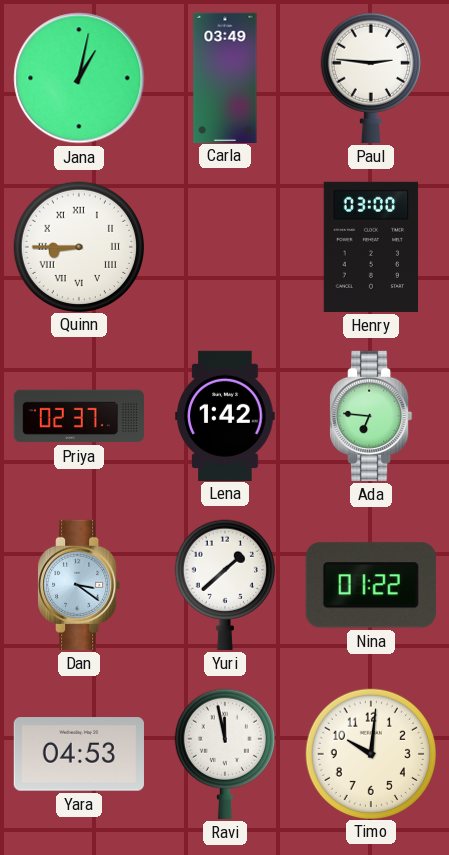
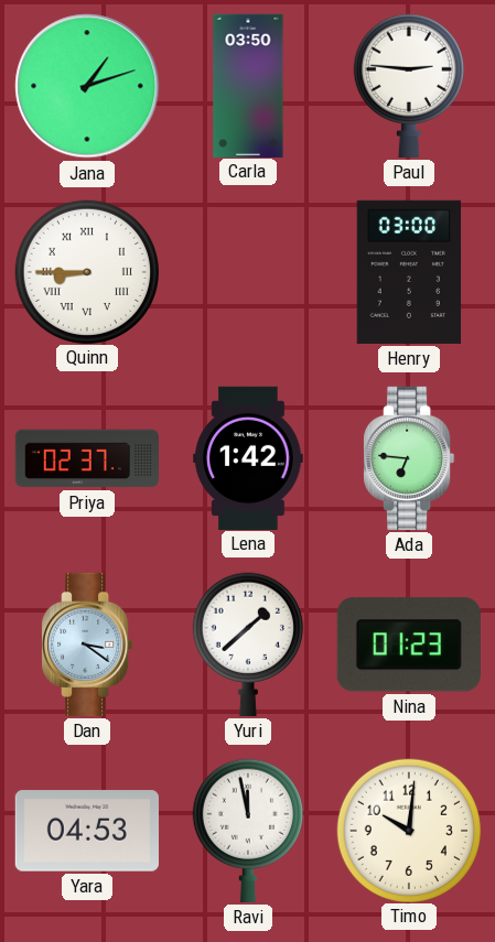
Jana: 1:02 -> 1:12 (87, 86)
Carla: 03:49 -> 03:50 (248, 85)
Nina: 01:22 -> 01:23 (409, 645)
